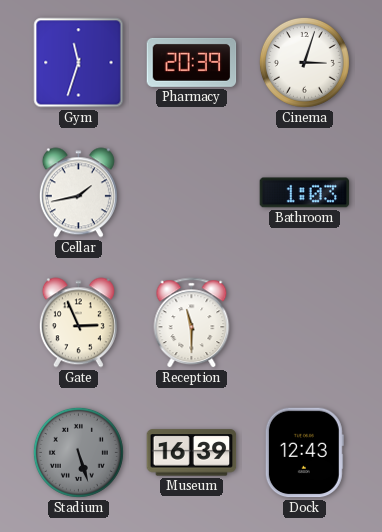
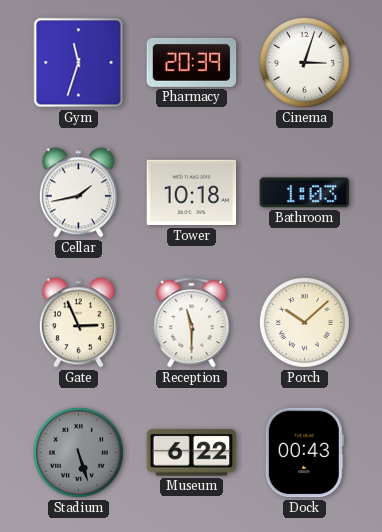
Tower: none -> 10:18 (192, 193)
Porch: none -> 10:08 (304, 322)
Museum: 16:39 -> 6:22 (192, 453)
Dock: 12:43 -> 00:43 (304, 453)
